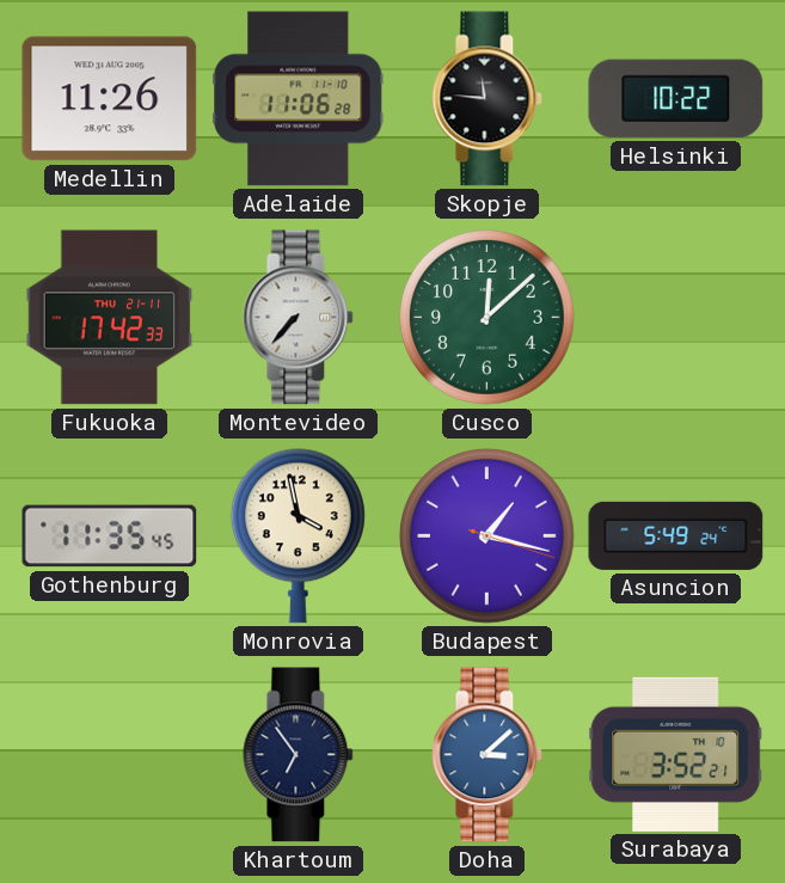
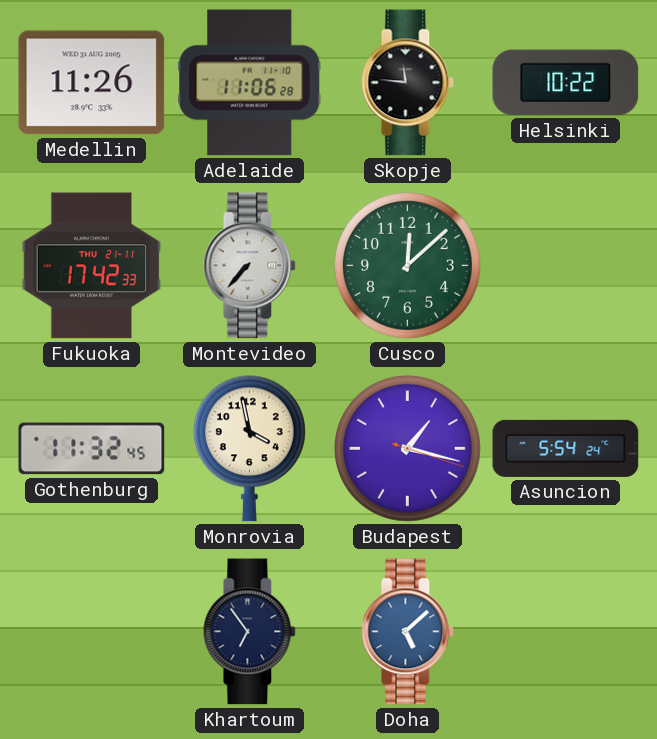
Gothenburg: 11:35 -> 11:32 (92, 449)
Asuncion: 5:49 -> 5:54 (566, 448)
Doha: 3:08 -> 5:08 (408, 632)
Surabaya: 3:52 -> none (676, 754)
